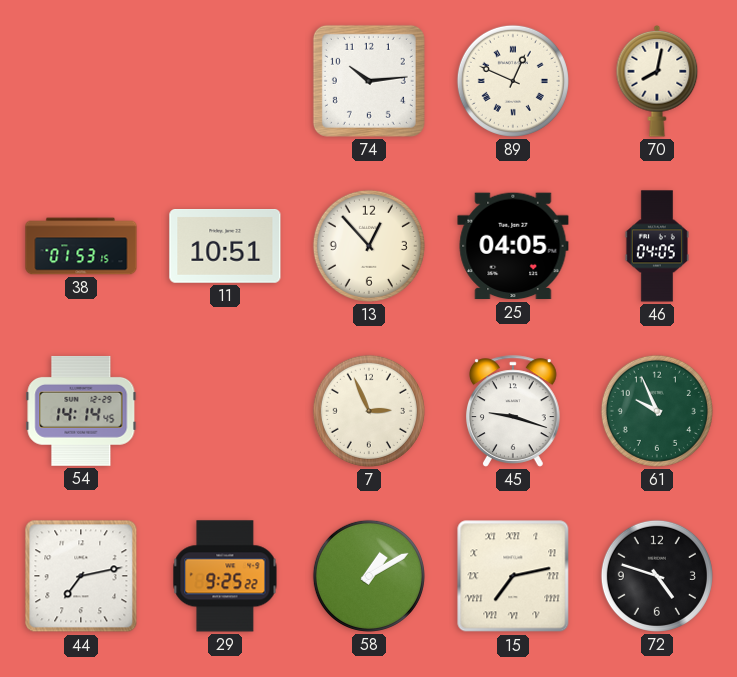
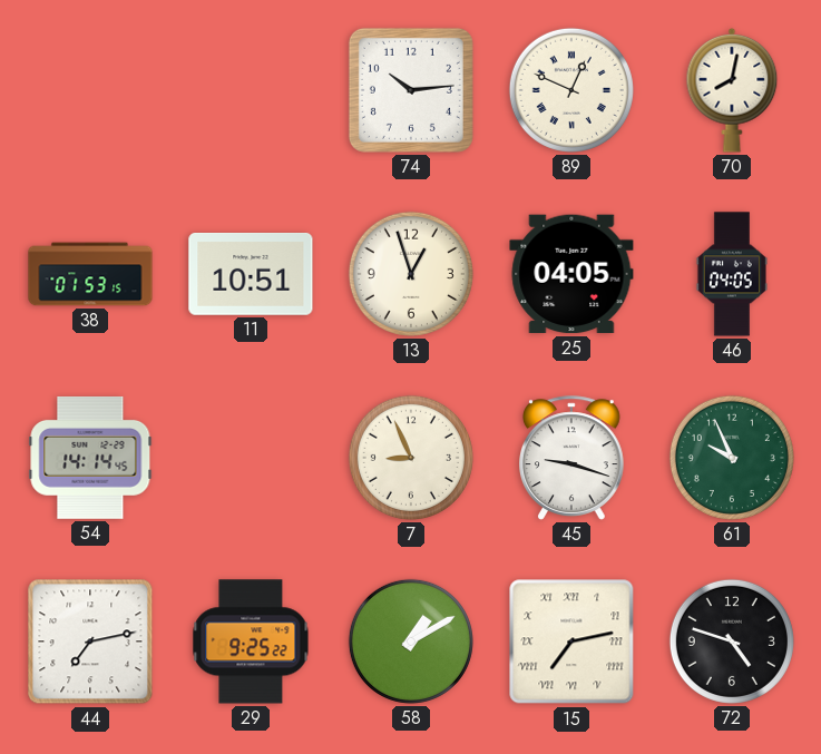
13: 12:53 -> 12:57 (411, 274)
7: 2:56 -> 8:56 (411, 458)
